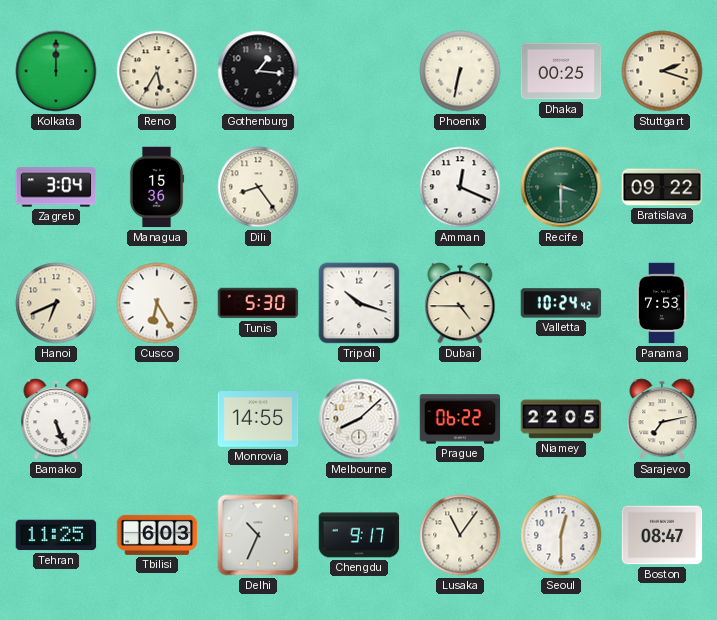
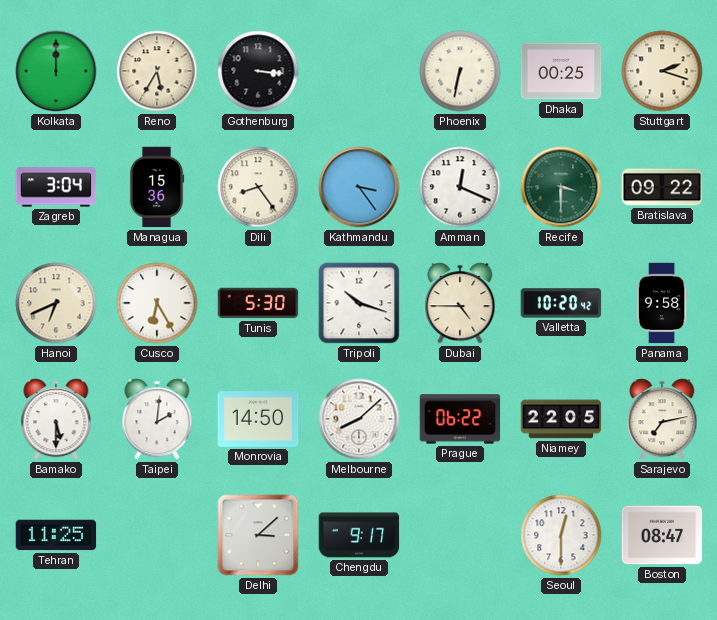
Gothenburg: 1:16 -> 3:16 (258, 71)
Kathmandu: none -> 3:24 (359, 187)
Valletta: 10:24 -> 10:20 (561, 303)
Panama: 7:53 -> 9:58 (662, 303)
Bamako: 5:26 -> 5:30 (56, 419)
Taipei: none -> 2:01 (157, 419)
Monrovia: 14:55 -> 14:50 (258, 419)
Tbilisi: 6:03 -> none (157, 535)
Delhi: 10:34 -> 3:08 (258, 535)
Lusaka: 11:06 -> none (460, 535)
